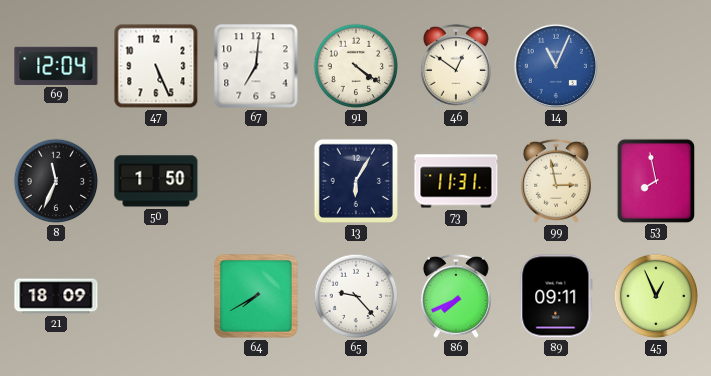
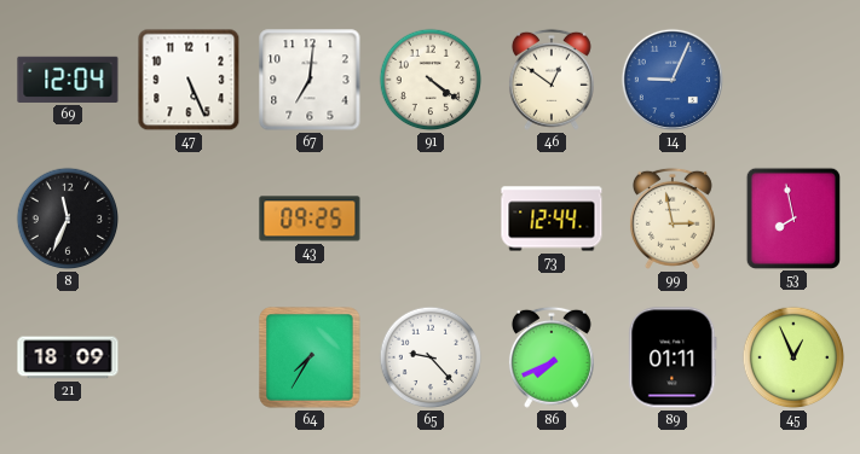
14: 11:04 -> 9:04 (673, 80)
50: 1:50 -> none (156, 181)
43: none -> 09:25 (310, 219)
13: 6:05 -> none (356, 181)
73: 11:31 -> 12:44 (552, 219)
64: 7:40 -> 7:35 (310, 357)
89: 09:11 -> 01:11 (673, 357)
